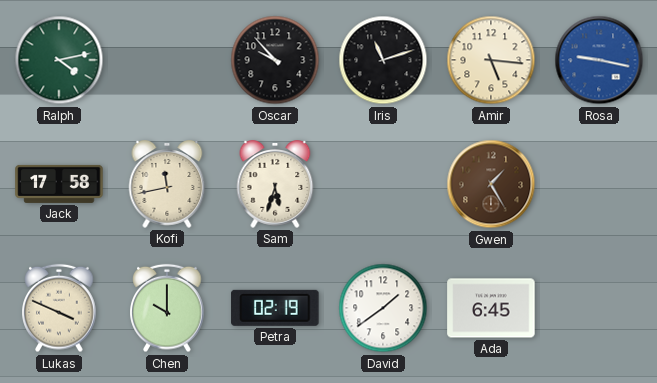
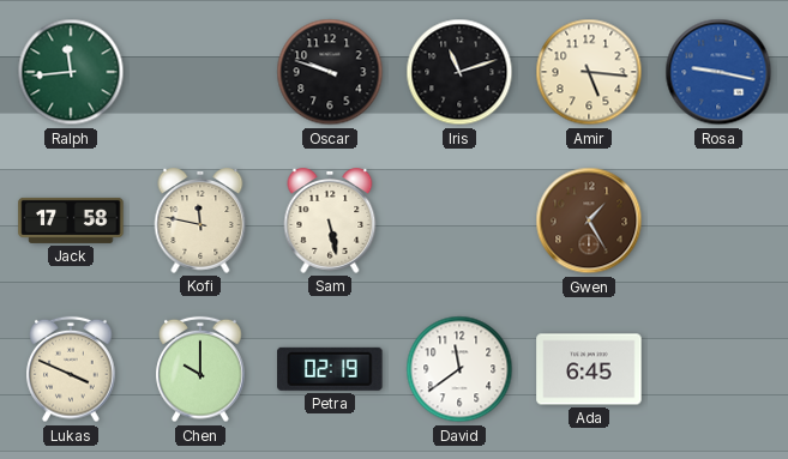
Ralph: 4:13 -> 11:44 (71, 72)
Oscar: 9:53 -> 9:48 (330, 72)
Kofi: 11:43 -> 11:47 (200, 221)
Sam: 5:33 -> 5:28 (330, 221)
David: 1:39 -> 11:39 (459, 369)
